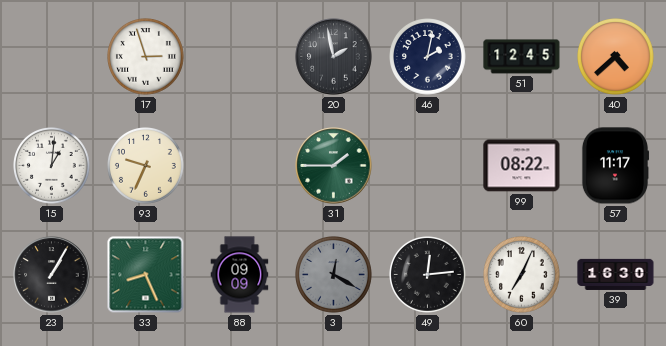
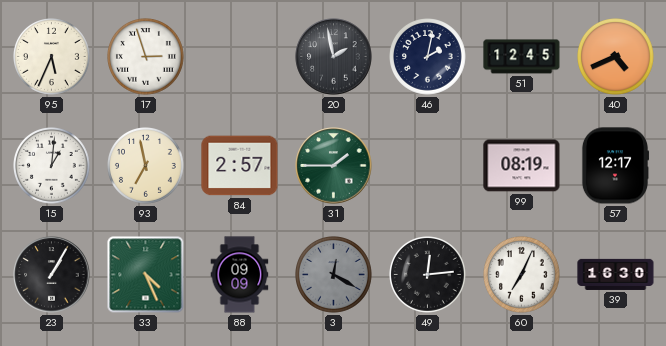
95: none -> 5:34 (52, 57)
40: 4:38 -> 4:41 (616, 57)
93: 9:34 -> 6:58 (146, 166)
84: none -> 2:57 (240, 166)
99: 08:22 -> 08:19 (522, 166)
57: 11:17 -> 12:17 (615, 166)
33: 8:26 -> 4:26 (146, 275)
